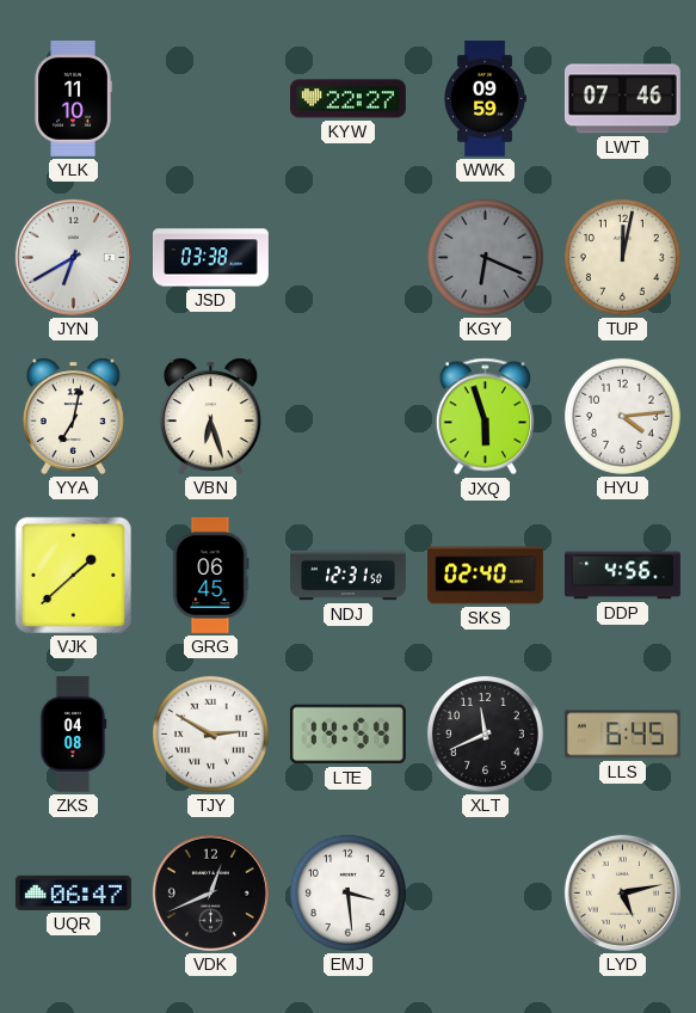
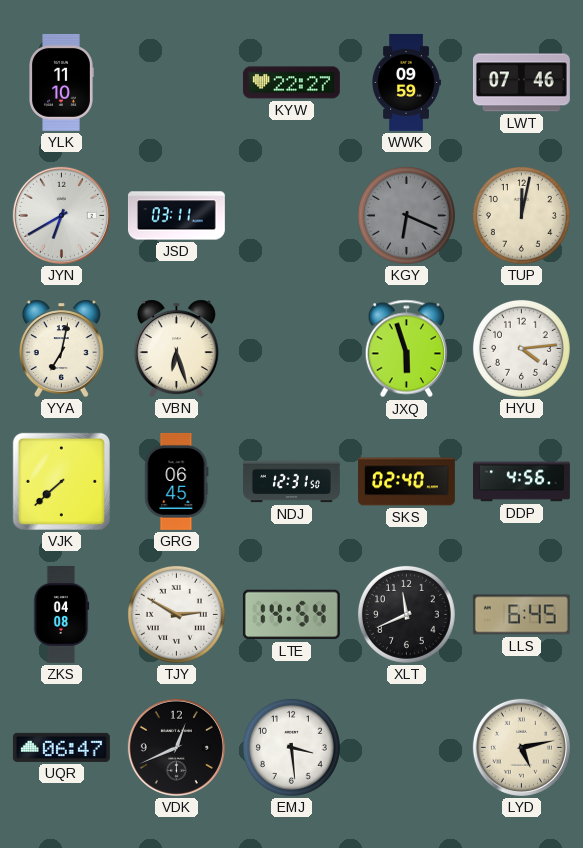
JSD: 03:38 -> 03:11 (176, 216)
VJK: 1:38 -> 7:38 (61, 481)
